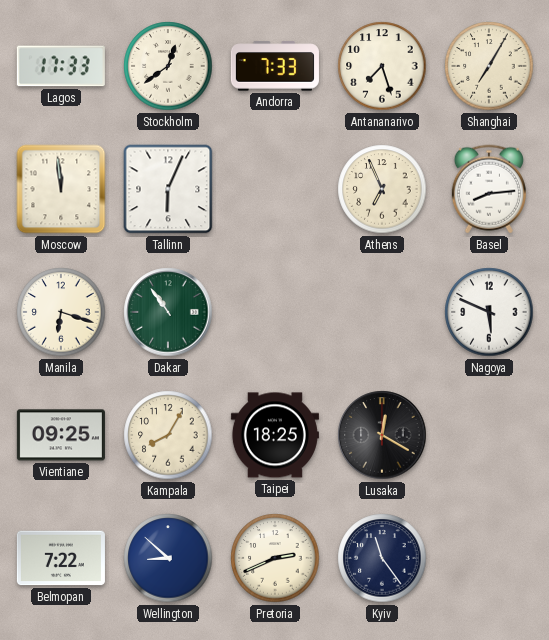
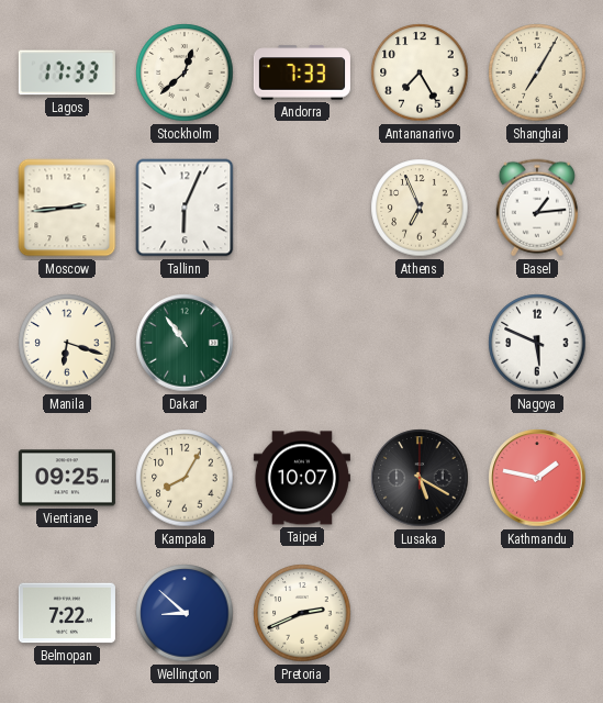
Stockholm: 12:39 -> 12:38 (185, 72)
Antananarivo: 7:27 -> 7:25 (420, 72)
Moscow: 11:59 -> 2:44 (67, 208)
Basel: 8:14 -> 1:14 (537, 208)
Taipei: 18:25 -> 10:07 (302, 478)
Lusaka: 12:20 -> 5:20 (420, 478)
Kathmandu: none -> 1:47 (537, 478)
Kyiv: 11:24 -> none (382, 558)
